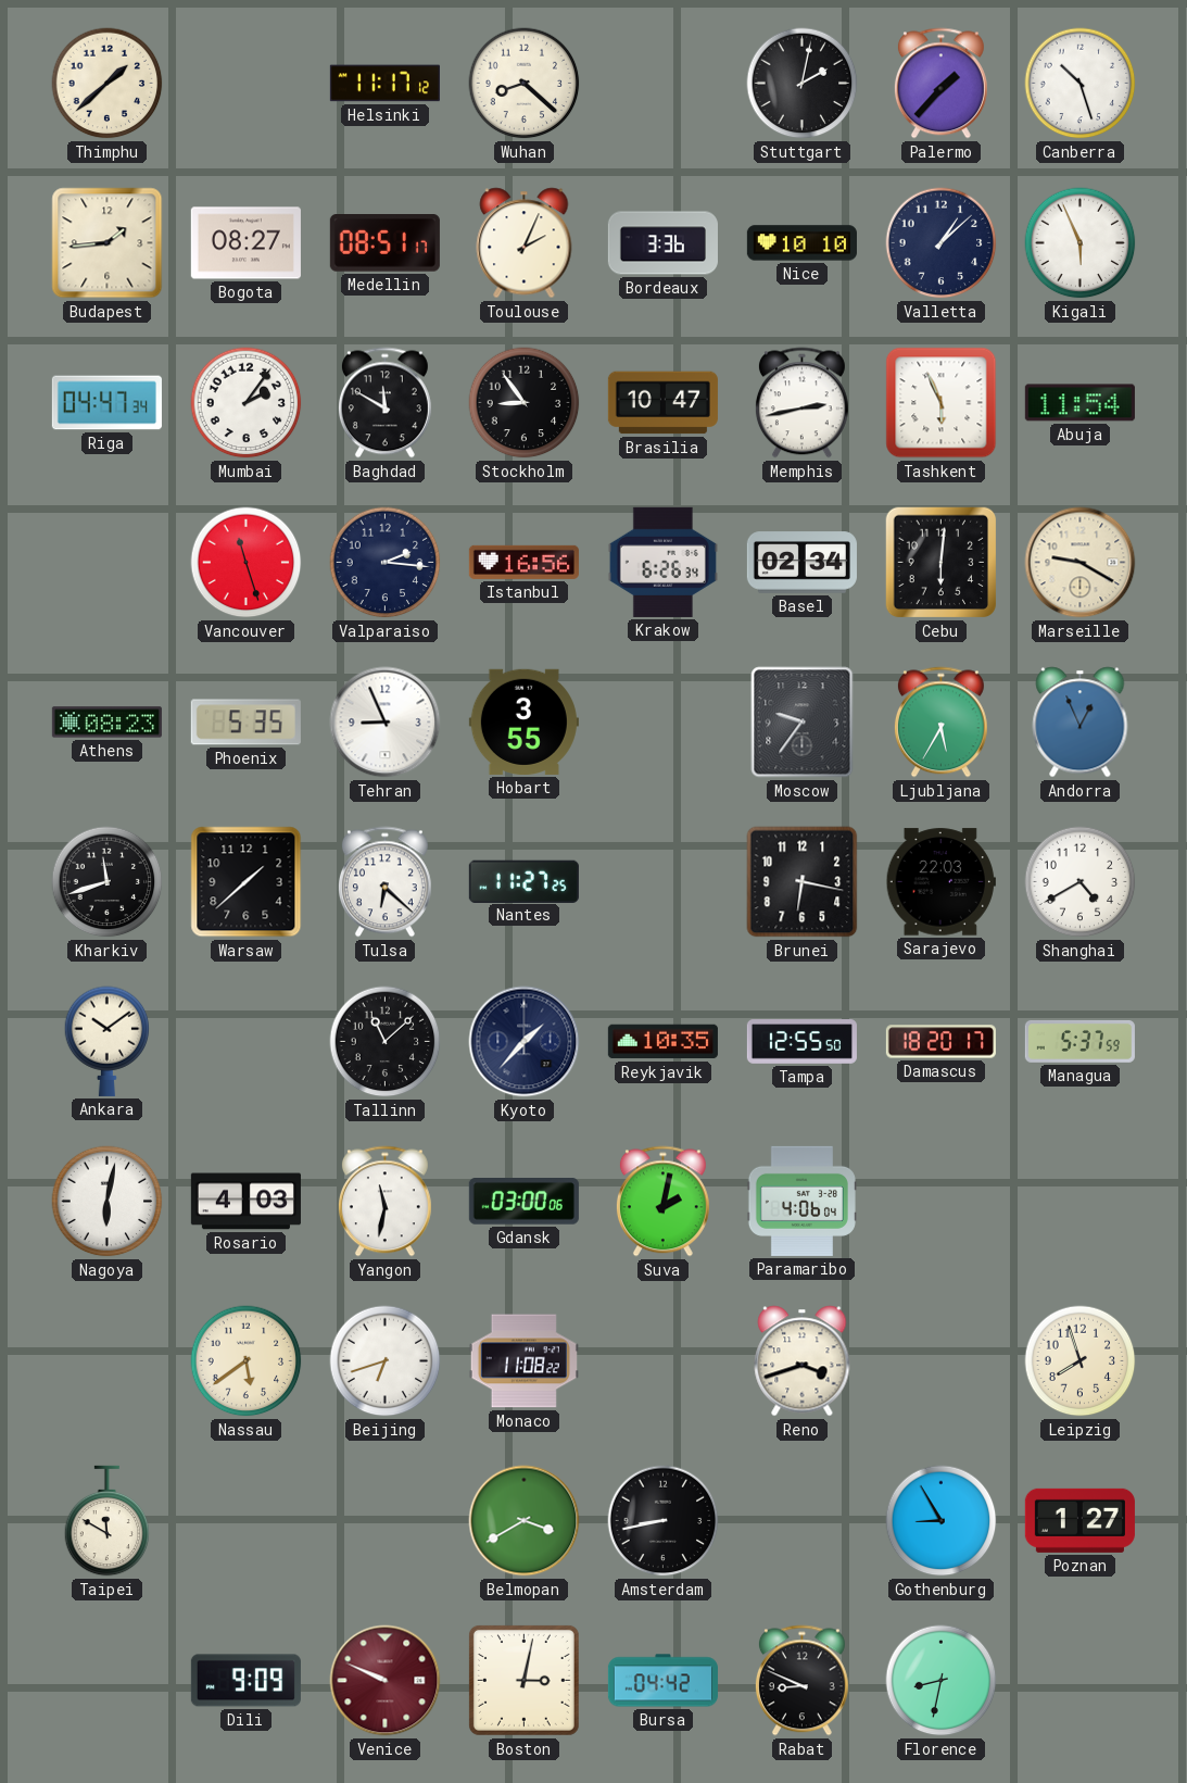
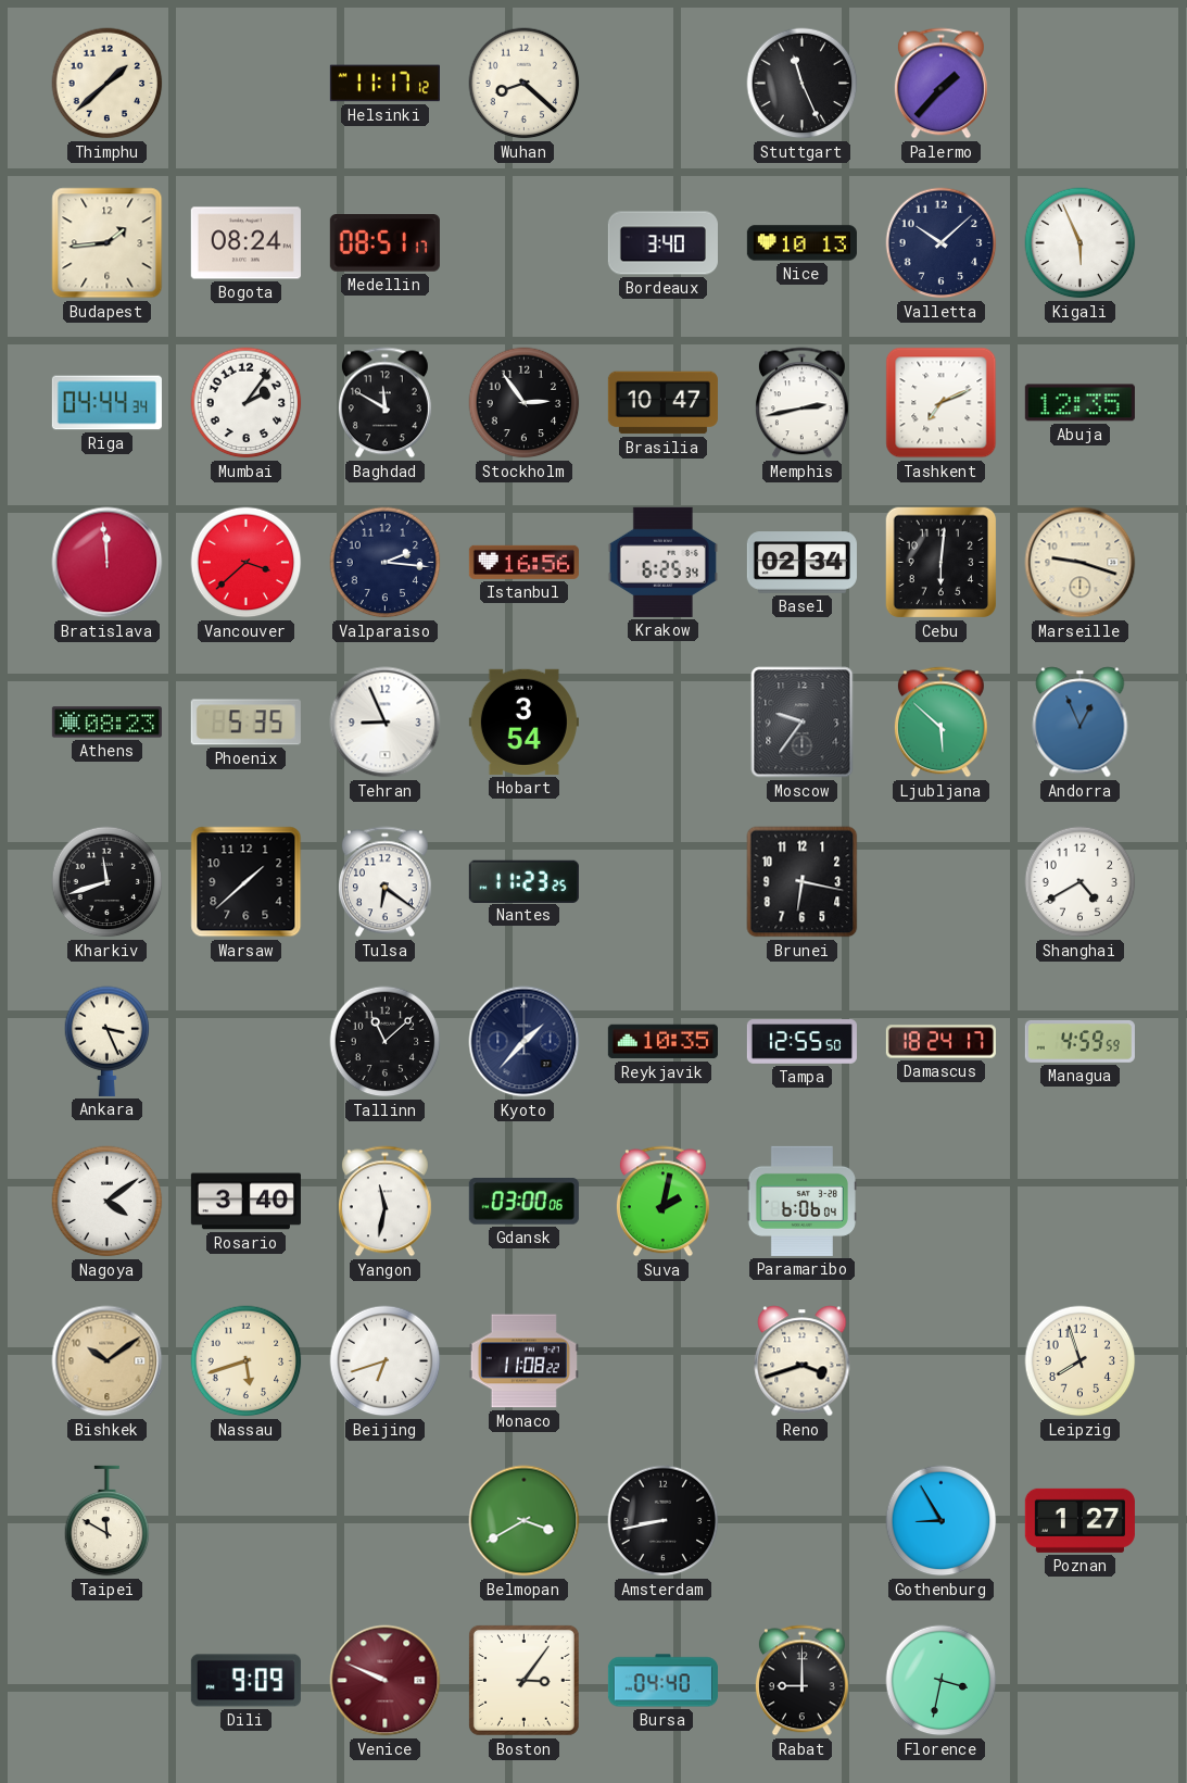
Stuttgart: 2:02 -> 11:26 (803, 84)
Canberra: 10:27 -> none (1081, 84)
Bogota: 08:27 -> 08:24 (245, 243)
Toulouse: 2:04 -> none (525, 243)
Bordeaux: 3:36 -> 3:40 (662, 243)
Nice: 10:10 -> 10:13 (801, 243)
Valletta: 1:08 -> 10:08 (942, 243)
Riga: 04:47 -> 04:44 (106, 403)
Stockholm: 8:54 -> 2:54 (525, 403)
Tashkent: 5:56 -> 7:11 (942, 403)
Abuja: 11:54 -> 12:35 (1079, 403)
Bratislava: none -> 11:59 (108, 563)
Vancouver: 11:27 -> 3:38 (247, 563)
Krakow: 6:26 -> 6:25 (662, 562)
Marseille: 9:20 -> 9:18 (1081, 563)
Hobart: 3:55 -> 3:54 (523, 721)
Ljubljana: 5:35 -> 5:52 (940, 723)
Tulsa: 6:22 -> 6:21 (384, 882)
Nantes: 11:27 -> 11:23 (523, 881)
Sarajevo: 22:03 -> none (940, 882)
Ankara: 10:09 -> 3:26 (108, 1041)
Damascus: 18:20 -> 18:24 (940, 1042)
Managua: 5:37 -> 4:59 (1079, 1041)
Nagoya: 6:02 -> 4:09 (108, 1202)
Rosario: 4:03 -> 3:40 (245, 1202)
Paramaribo: 4:06 -> 6:06 (801, 1201)
Bishkek: none -> 10:09 (108, 1361)
Nassau: 5:39 -> 5:42 (247, 1361)
Boston: 3:02 -> 3:06 (523, 1680)
Bursa: 04:42 -> 04:40 (662, 1681)
Rabat: 8:49 -> 9:00 (801, 1681)
Florence: 8:32 -> 3:32 (942, 1681)
